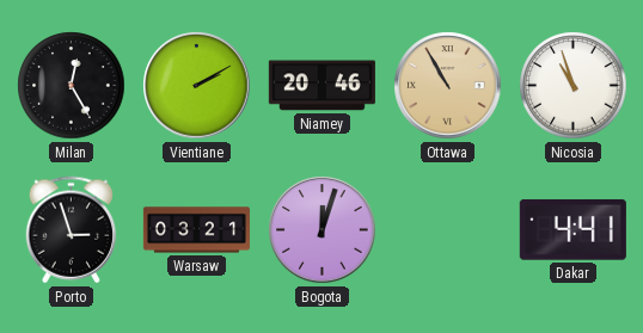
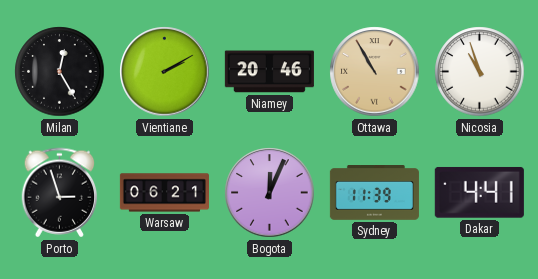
Warsaw: 03:21 -> 06:21 (164, 193)
Bogota: 12:03 -> 12:04 (270, 193)
Sydney: none -> 11:39 (374, 193)
